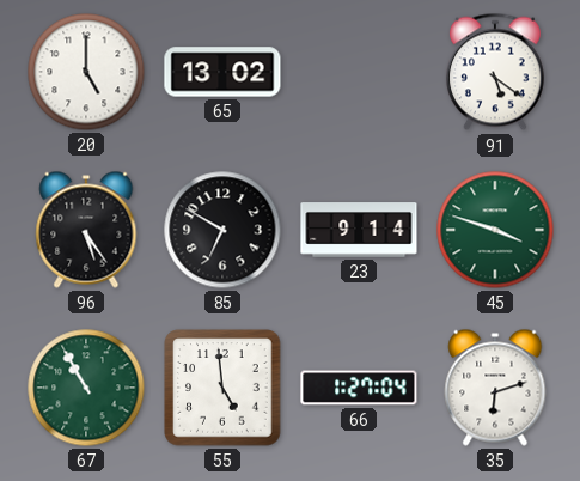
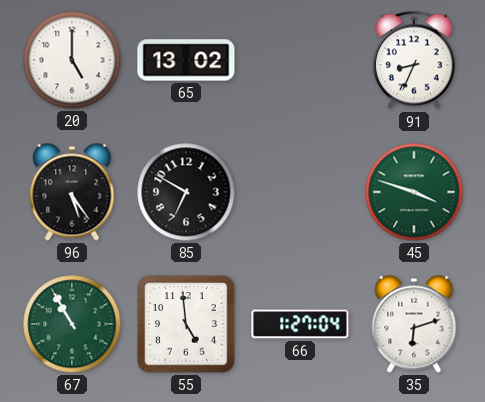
91: 5:21 -> 8:34 (414, 60)
23: 9:14 -> none (359, 230)
